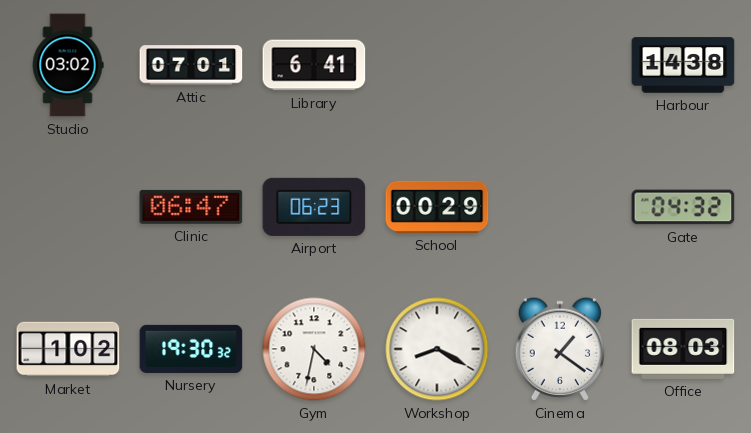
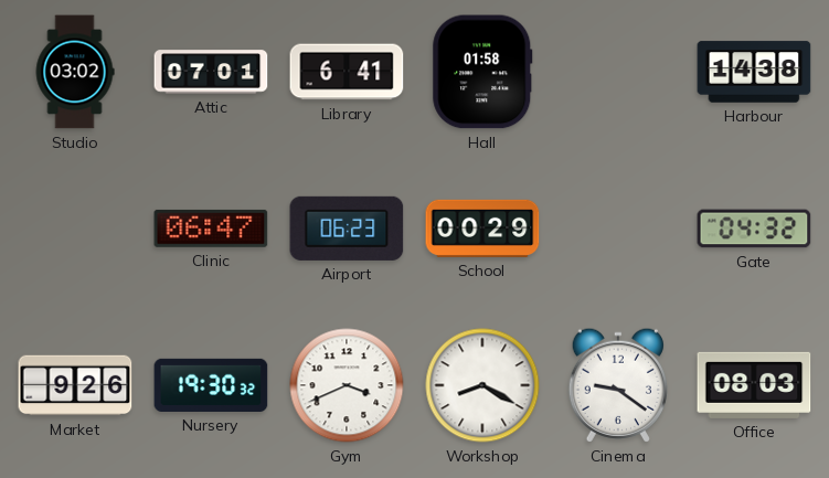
Hall: none -> 01:58 (482, 72)
Market: 1:02 -> 9:26 (75, 385)
Gym: 4:32 -> 3:41 (347, 385)
Cinema: 1:21 -> 9:21 (618, 385)
